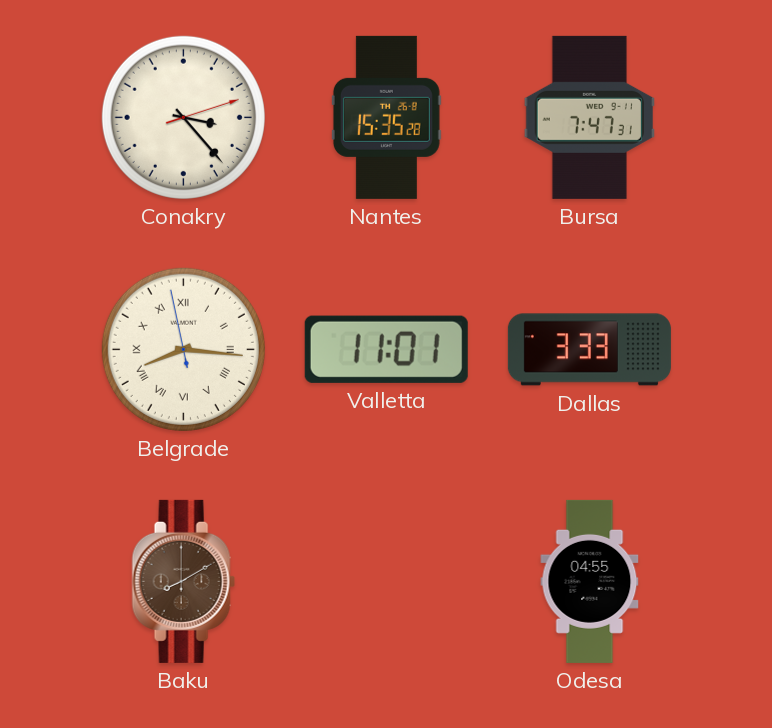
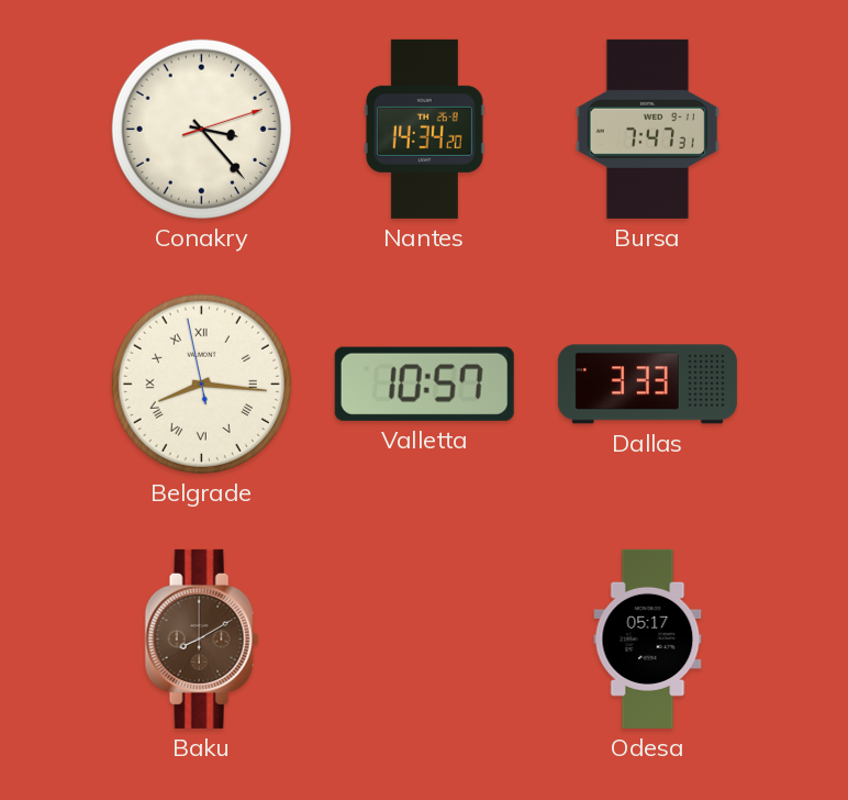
Nantes: 15:35 -> 14:34 (424, 129)
Valletta: 11:01 -> 10:57 (424, 384)
Odesa: 04:55 -> 05:17 (648, 638)
